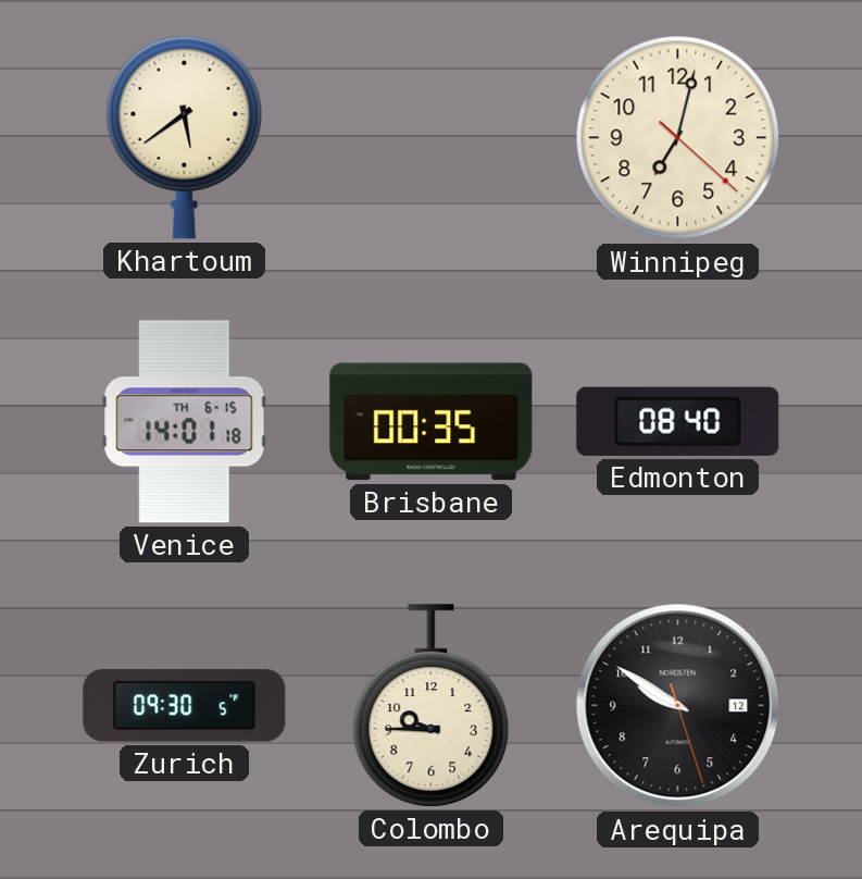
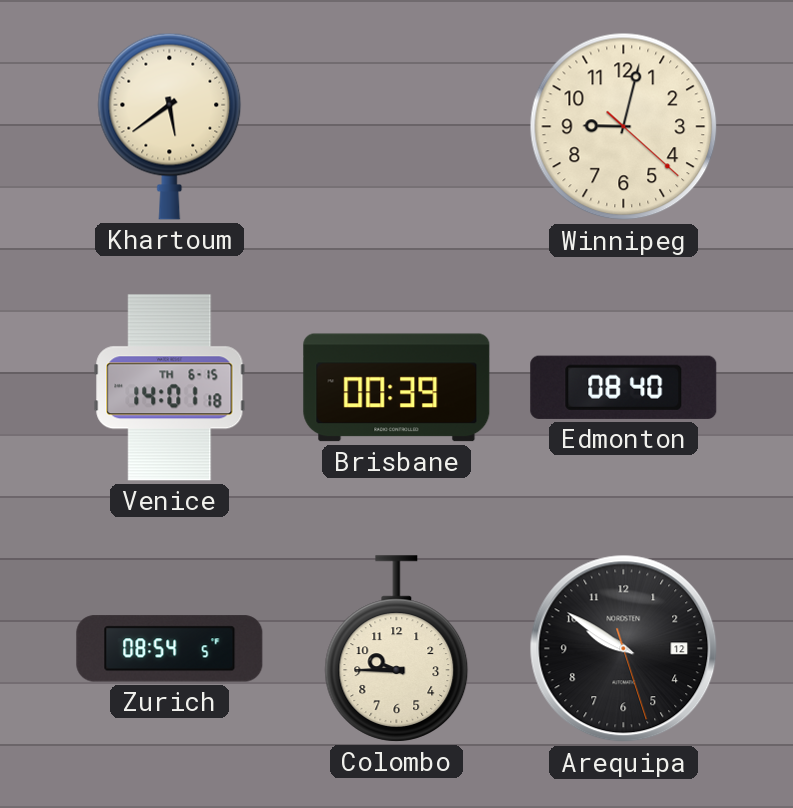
Winnipeg: 7:02 -> 9:02 (624, 127)
Brisbane: 00:35 -> 00:39 (397, 388)
Zurich: 09:30 -> 08:54 (170, 649)
